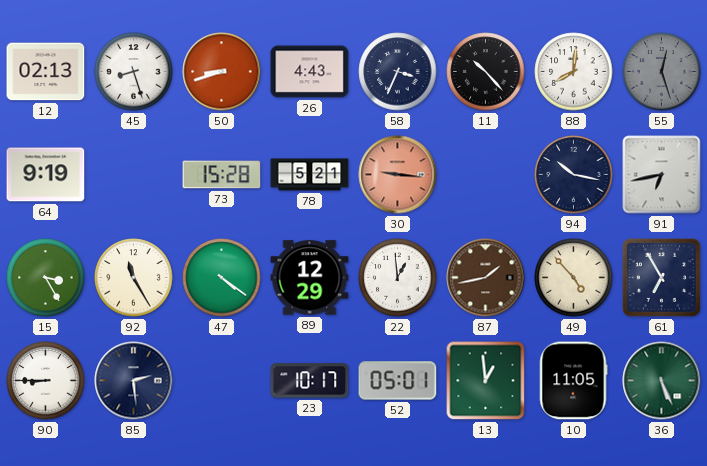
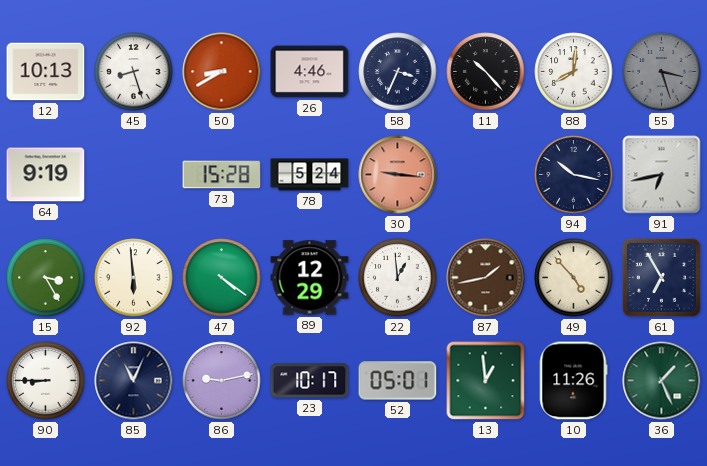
12: 02:13 -> 10:13 (46, 72)
50: 8:42 -> 8:40 (222, 72)
26: 4:43 -> 4:46 (310, 72)
55: 12:27 -> 3:27 (662, 72)
78: 5:21 -> 5:24 (310, 175)
92: 11:25 -> 5:59 (134, 278)
85: 2:29 -> 11:04 (134, 381)
86: none -> 9:13 (222, 381)
10: 11:05 -> 11:26 (573, 381)
36: 5:26 -> 1:26 (662, 381)
